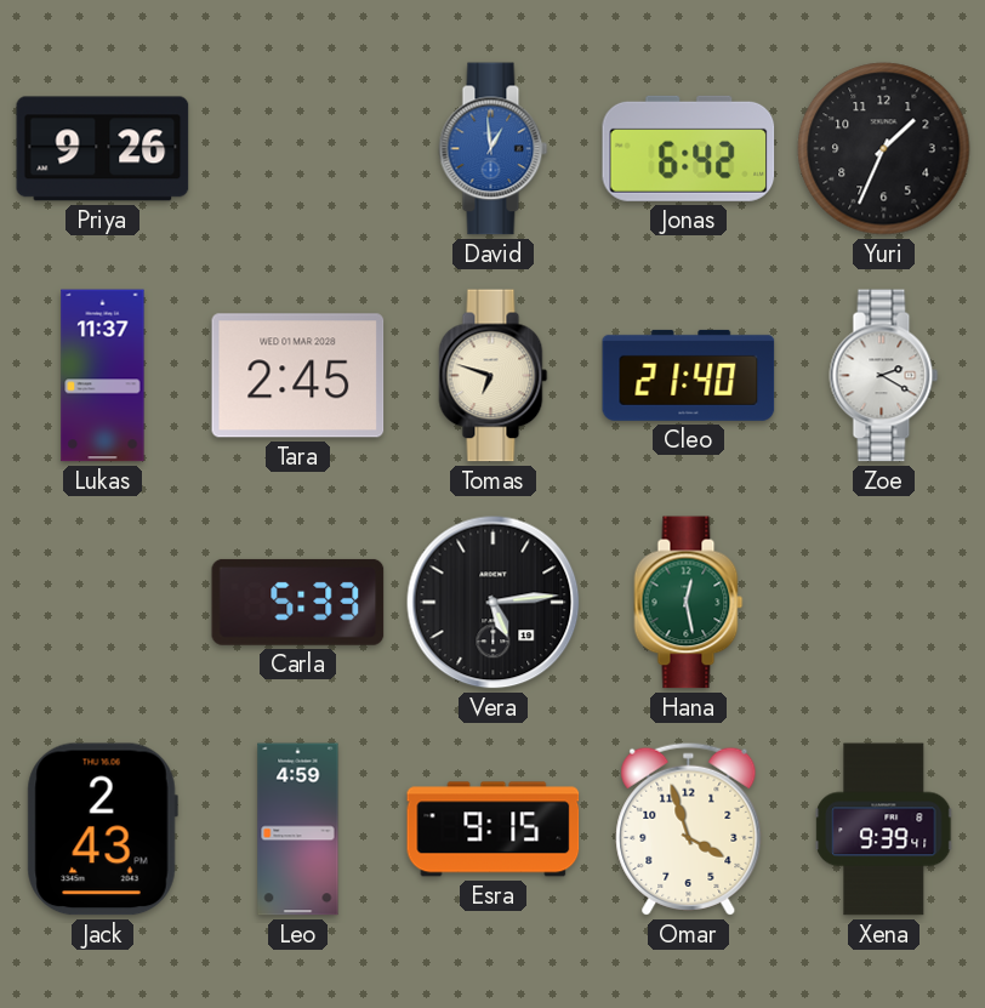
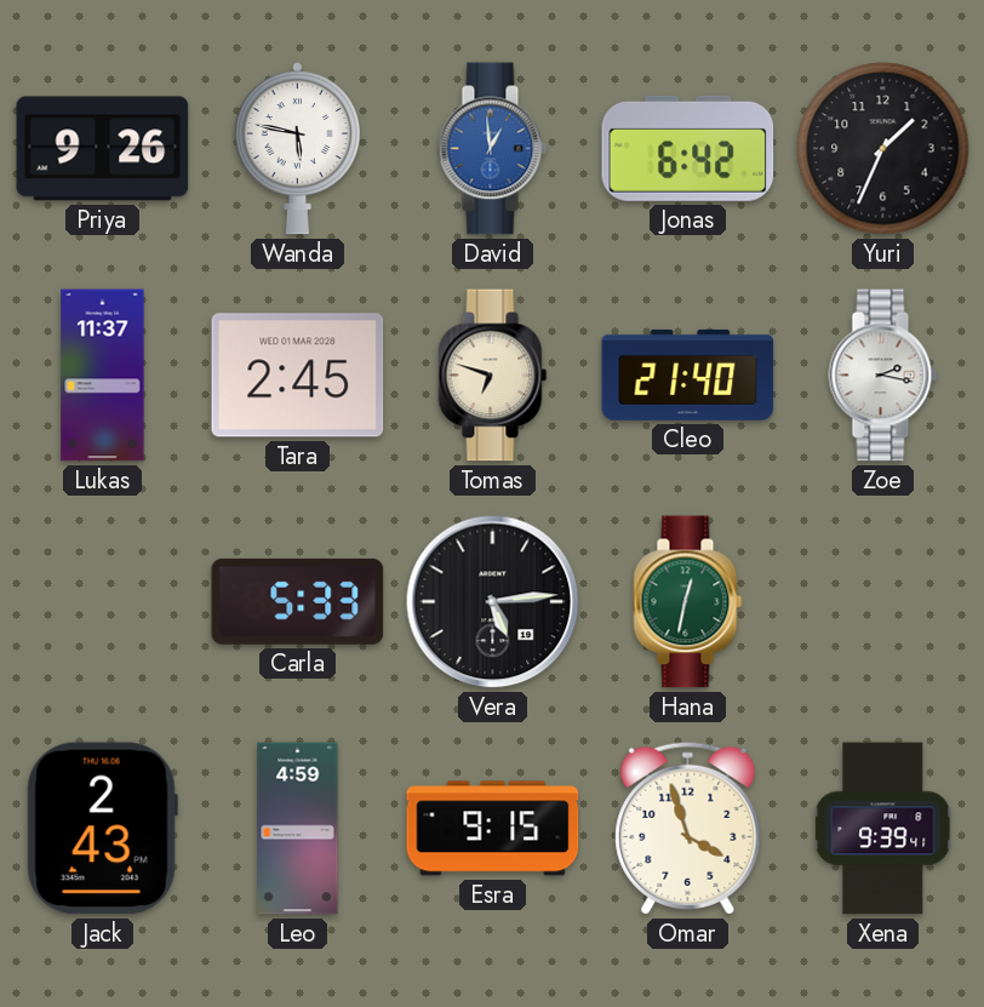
Wanda: none -> 5:47 (297, 148)
Zoe: 2:20 -> 2:17 (883, 376)
Hana: 12:28 -> 12:32 (688, 602)
